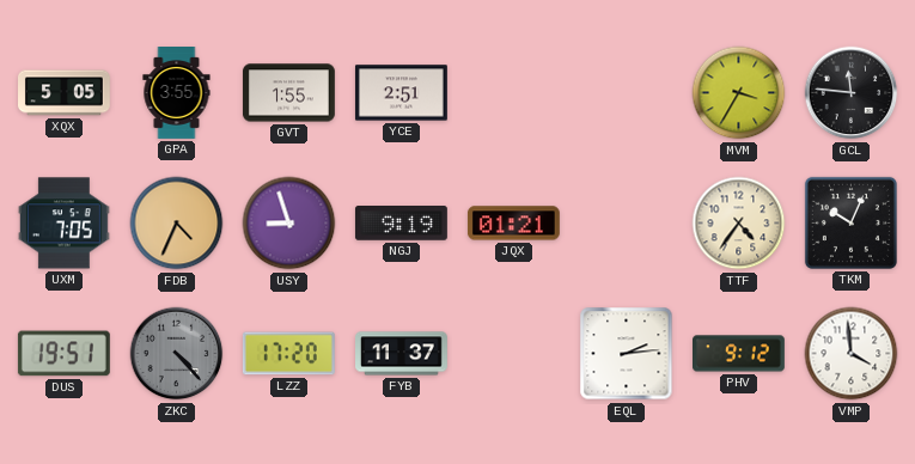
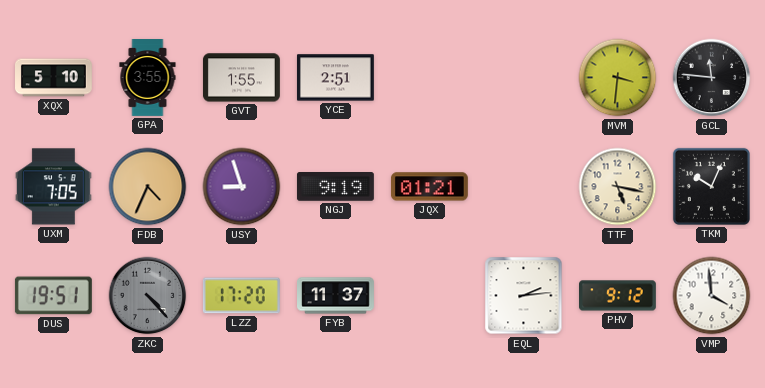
XQX: 5:05 -> 5:10 (54, 78)
MVM: 3:35 -> 3:31 (618, 78)
TTF: 4:36 -> 5:17 (618, 187)
